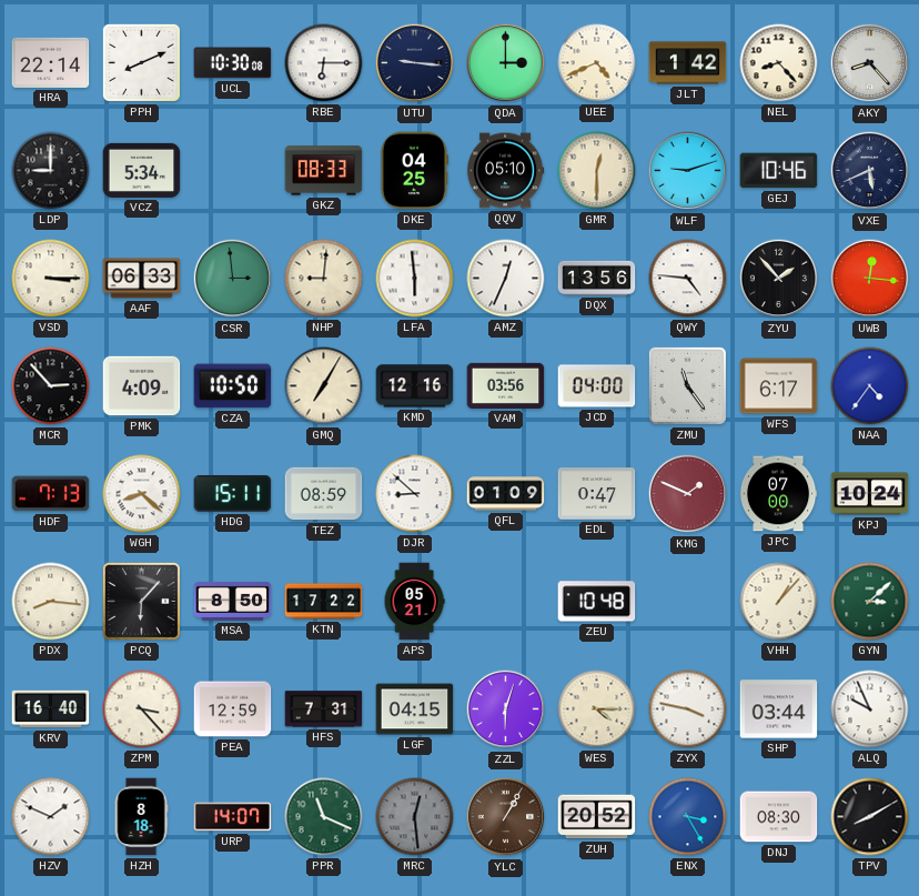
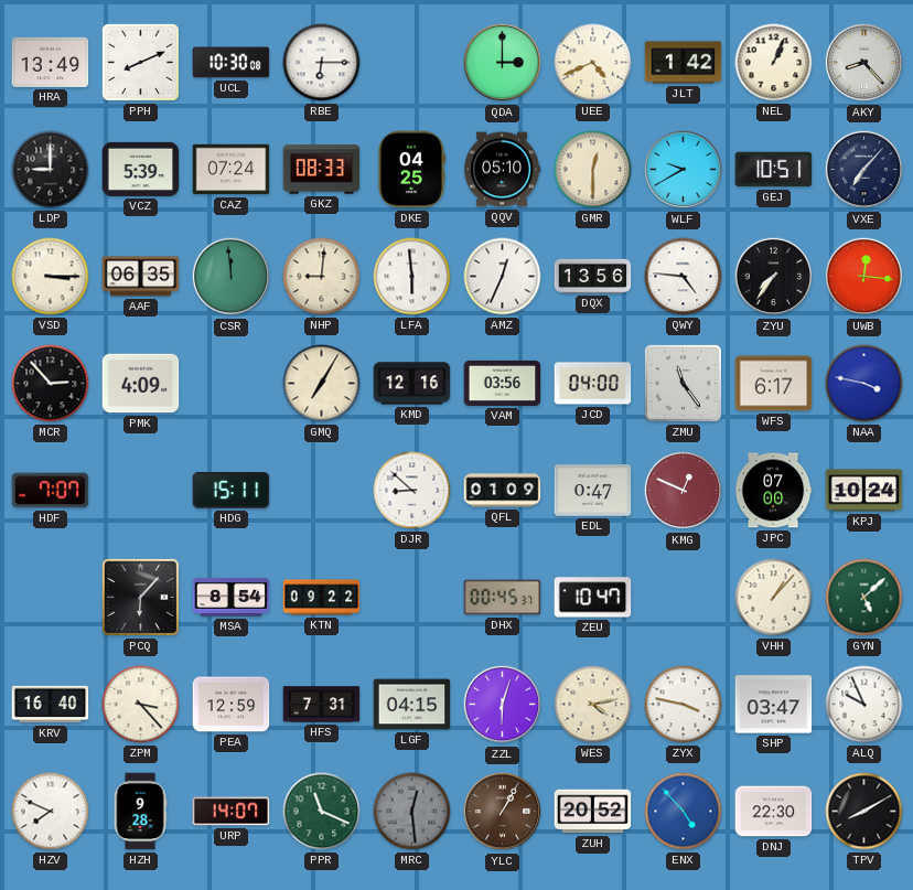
HRA: 22:14 -> 13:49 (51, 62)
UTU: 9:16 -> none (415, 63)
NEL: 8:23 -> 1:04 (774, 63)
VCZ: 5:34 -> 5:39 (141, 169)
CAZ: none -> 07:24 (232, 170)
WLF: 9:12 -> 9:40 (684, 170)
GEJ: 10:46 -> 10:51 (774, 170)
VXE: 5:41 -> 7:07 (864, 170)
AAF: 06:33 -> 06:35 (141, 277)
CSR: 2:59 -> 11:59 (232, 277)
ZYU: 1:53 -> 7:36 (774, 277)
CZA: 10:50 -> none (233, 386)
NAA: 4:36 -> 3:47 (864, 384)
HDF: 7:13 -> 7:07 (51, 491)
WGH: 8:22 -> none (142, 494)
TEZ: 08:59 -> none (324, 494)
KMG: 1:49 -> 12:49 (684, 491)
PDX: 8:16 -> none (51, 602)
MSA: 8:50 -> 8:54 (232, 597)
KTN: 17:22 -> 09:22 (322, 598)
APS: 05:21 -> none (414, 602)
DHX: none -> 00:45 (503, 598)
ZEU: 10:48 -> 10:47 (593, 598)
GYN: 3:08 -> 5:08 (864, 598)
WES: 4:15 -> 4:13 (593, 705)
SHP: 03:44 -> 03:47 (774, 705)
HZV: 1:49 -> 7:49 (51, 812)
HZH: 8:18 -> 9:28 (140, 812)
ENX: 3:25 -> 4:53 (684, 812)
DNJ: 08:30 -> 22:30 (774, 812)
